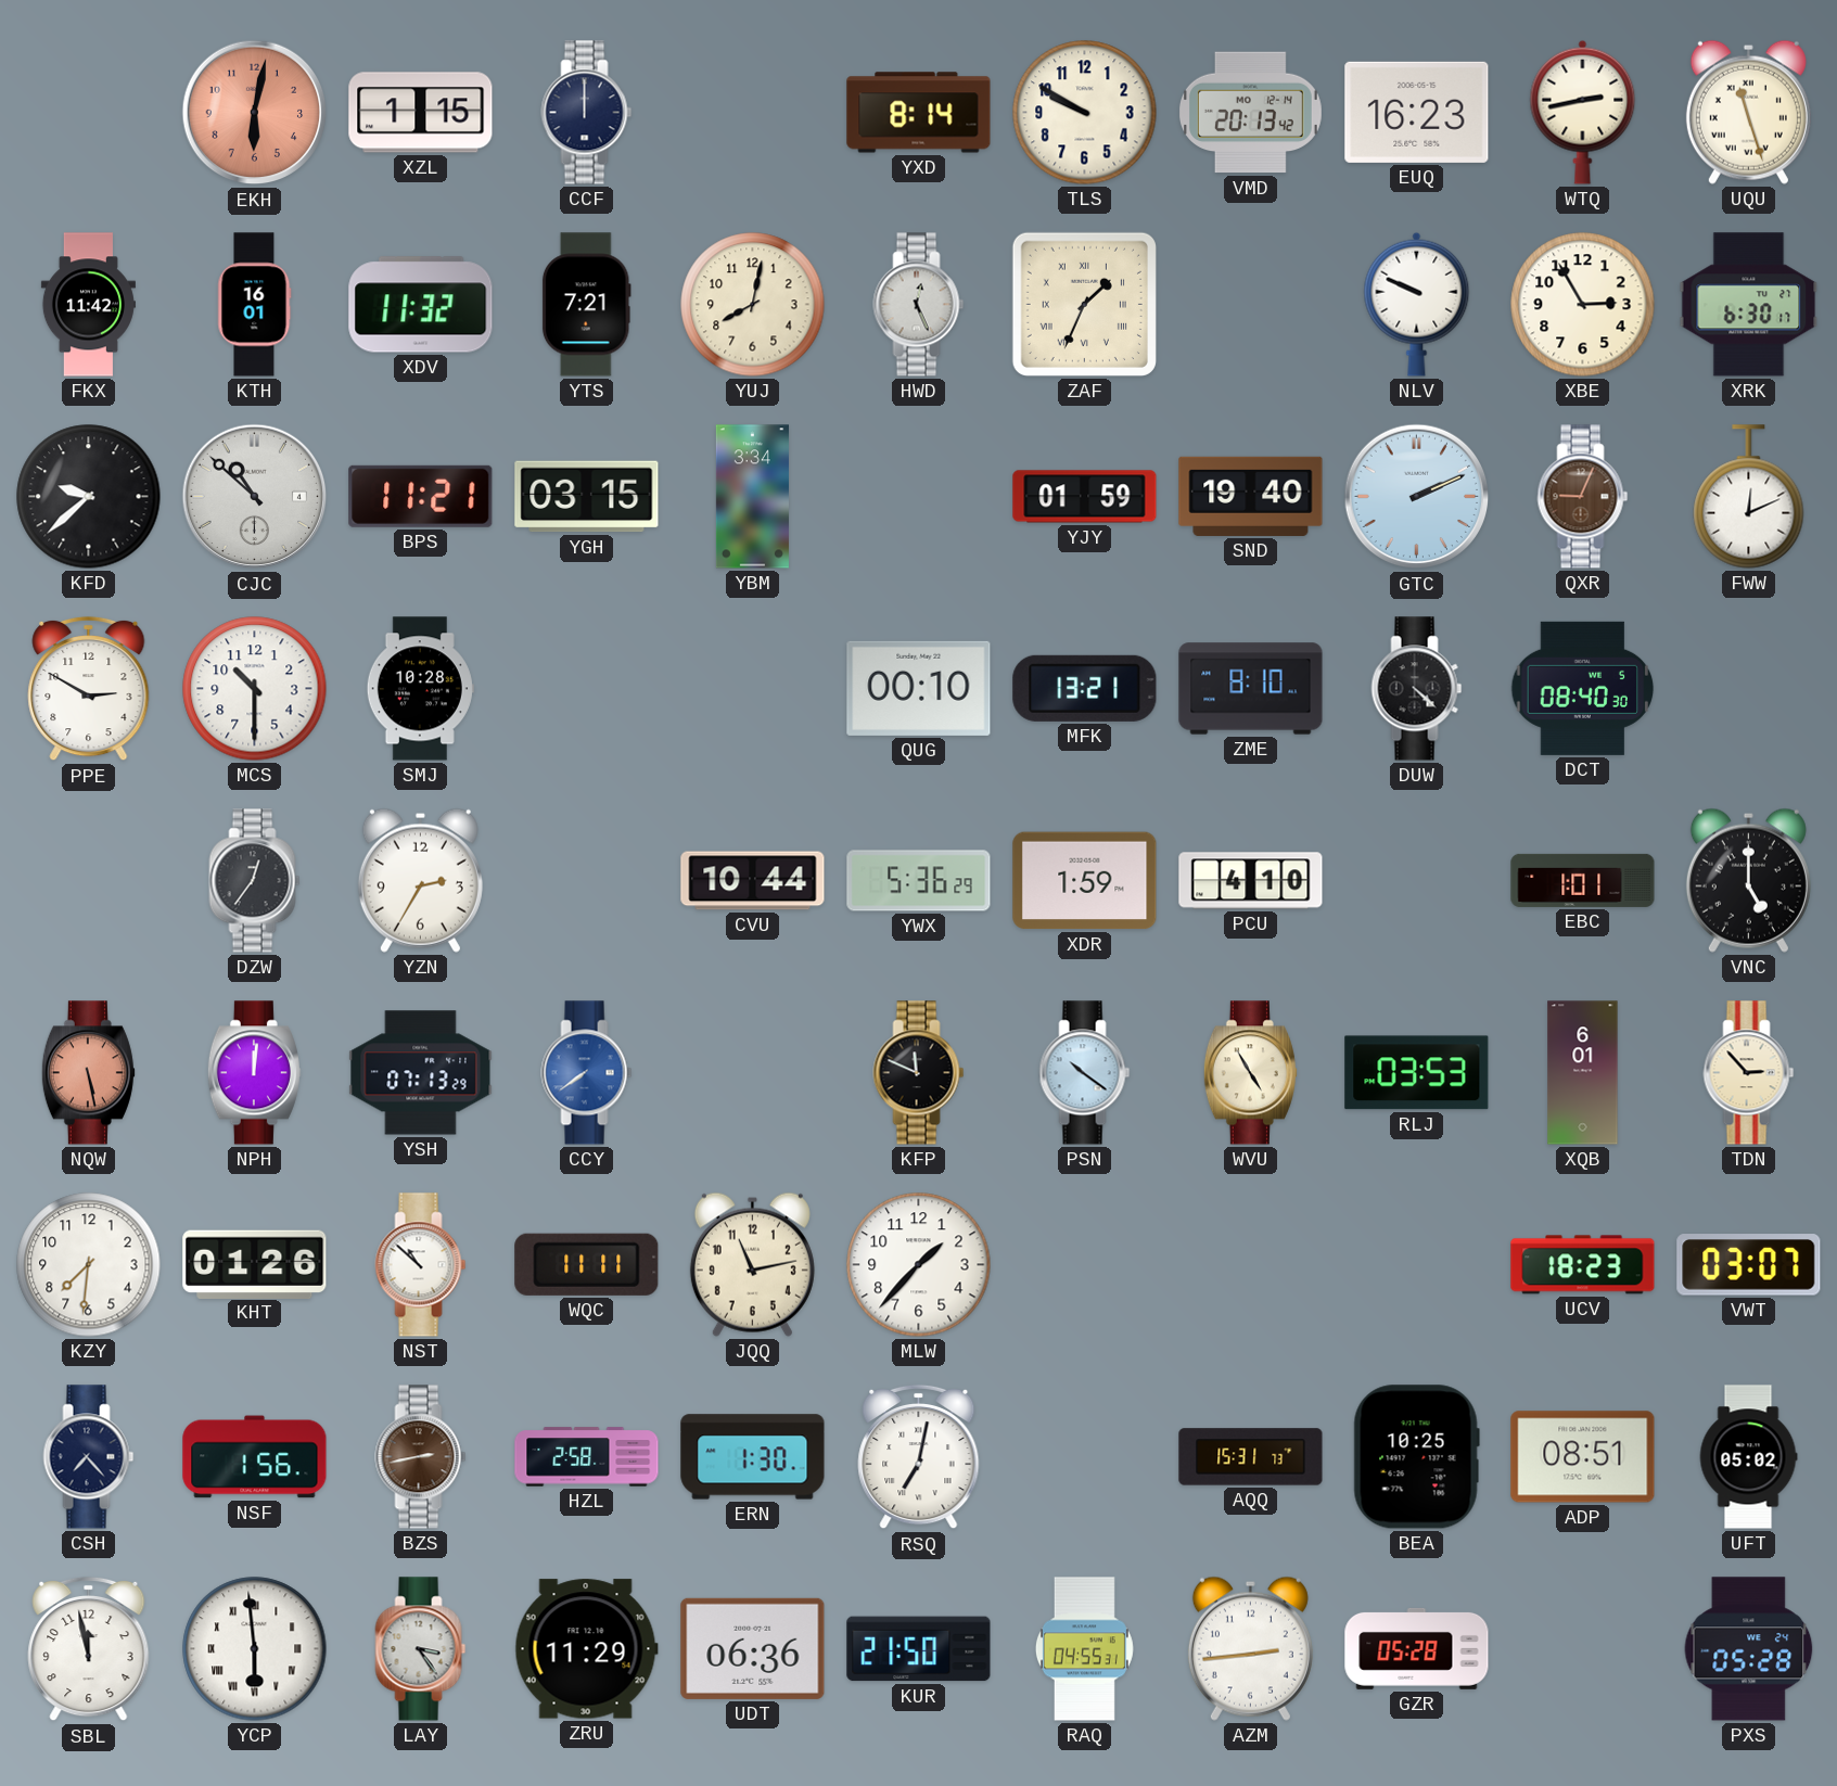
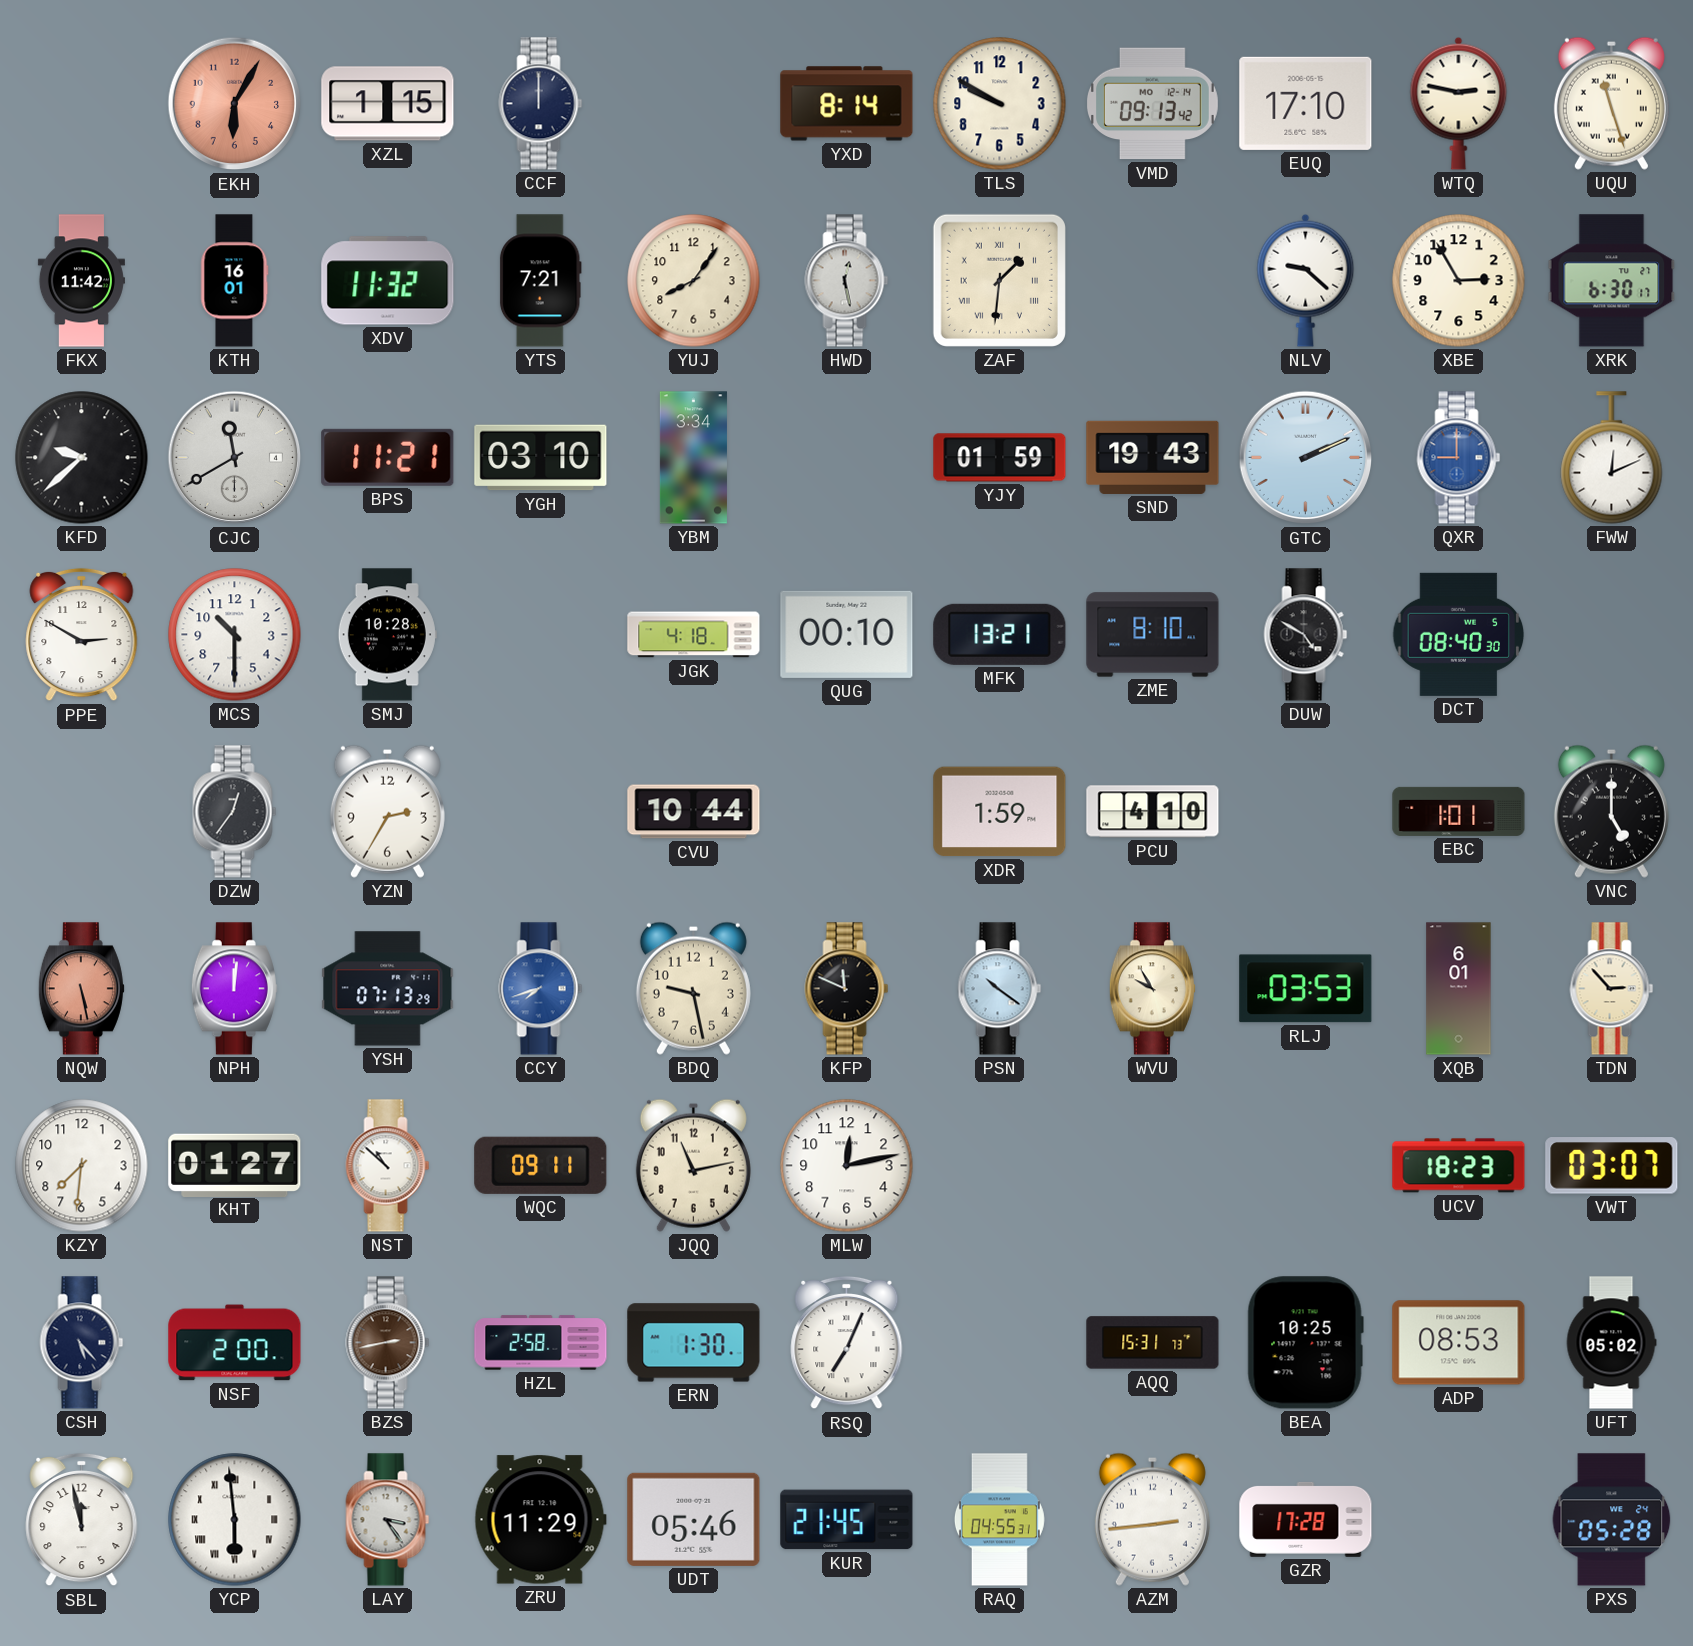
EKH: 6:02 -> 6:05 (235, 104)
VMD: 20:13 -> 09:13 (1152, 104)
EUQ: 16:23 -> 17:10 (1306, 103)
WTQ: 2:43 -> 2:47 (1459, 103)
YUJ: 8:02 -> 8:06 (694, 281)
HWD: 12:26 -> 12:28 (847, 281)
ZAF: 1:34 -> 1:31 (999, 280)
NLV: 9:49 -> 9:22 (1306, 280)
CJC: 10:52 -> 11:40 (235, 458)
YGH: 03:15 -> 03:10 (541, 458)
SND: 19:40 -> 19:43 (1153, 457)
QXR: 9:04 -> 9:00 (1459, 458)
QXR dial: brown -> blue (1459, 458)
JGK: none -> 4:18 (694, 635)
DUW: 4:22 -> 4:50 (1306, 635)
YWX: 5:36 -> none (919, 881)
CCY: 7:39 -> 7:42 (541, 989)
BDQ: none -> 9:28 (693, 988)
WVU: 4:55 -> 9:55 (1152, 989)
KHT: 01:26 -> 01:27 (235, 1165)
WQC: 11:11 -> 09:11 (541, 1165)
MLW: 1:37 -> 12:13 (847, 1166)
CSH: 7:23 -> 5:23 (82, 1343)
NSF: 1:56 -> 2:00 (235, 1343)
RSQ: 7:02 -> 7:04 (847, 1343)
ADP: 08:51 -> 08:53 (1459, 1343)
UDT: 06:36 -> 05:46 (694, 1519)
KUR: 21:50 -> 21:45 (847, 1520)
GZR: 05:28 -> 17:28 (1306, 1519)
